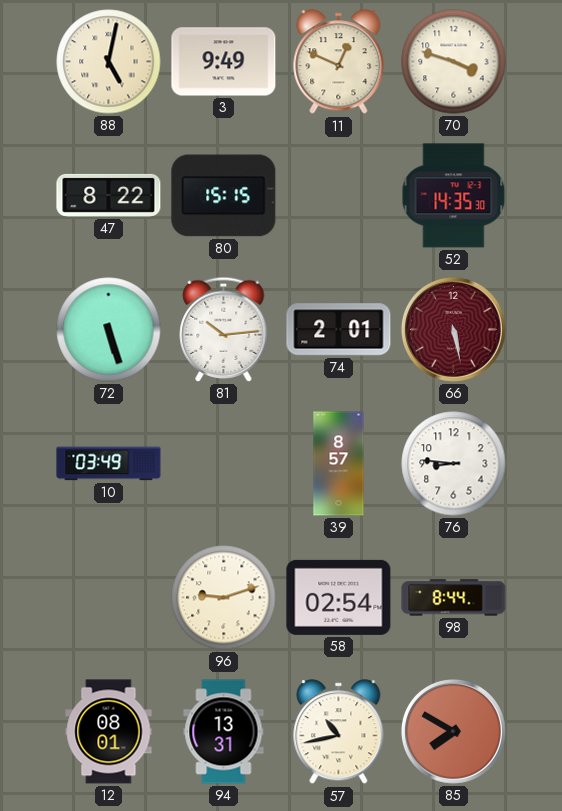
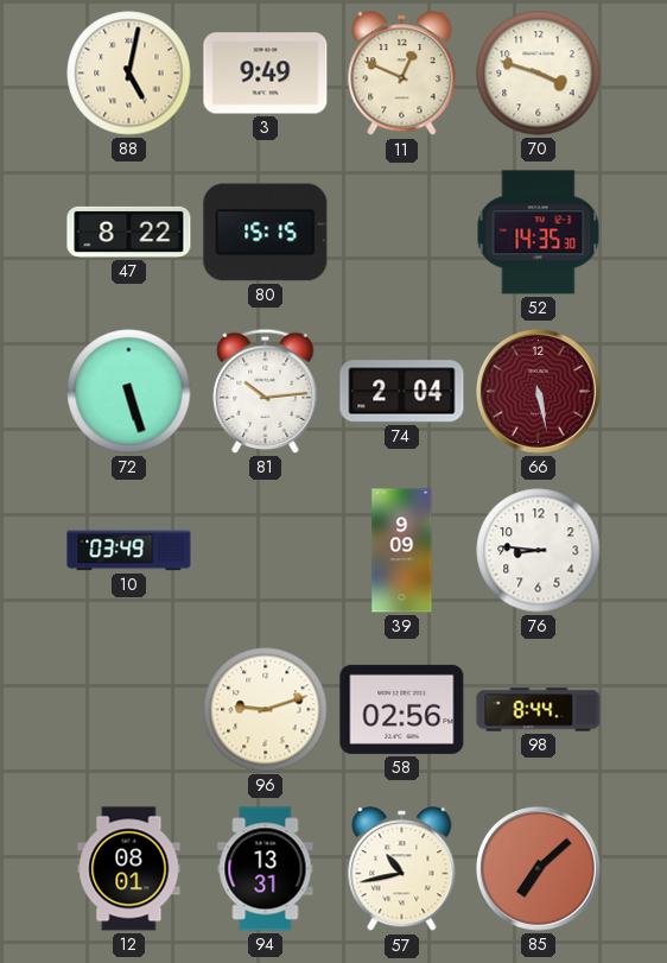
74: 2:01 -> 2:04 (402, 392)
39: 8:57 -> 9:09 (402, 551)
58: 02:54 -> 02:56 (402, 709)
85: 7:50 -> 7:08 (538, 868)
